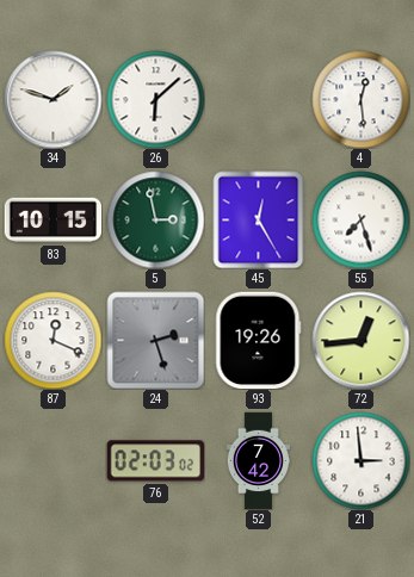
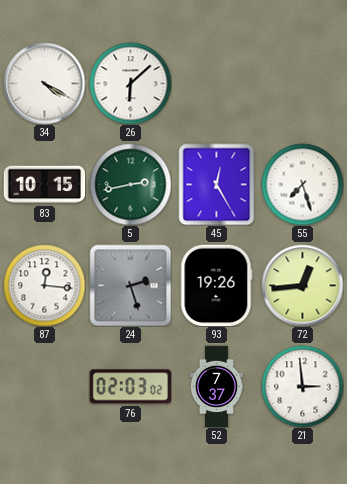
34: 1:48 -> 4:20 (44, 83)
4: 12:29 -> none (360, 99)
5: 2:58 -> 2:43 (130, 184)
87: 12:19 -> 12:16 (44, 285)
52: 7:42 -> 7:37 (216, 386)
